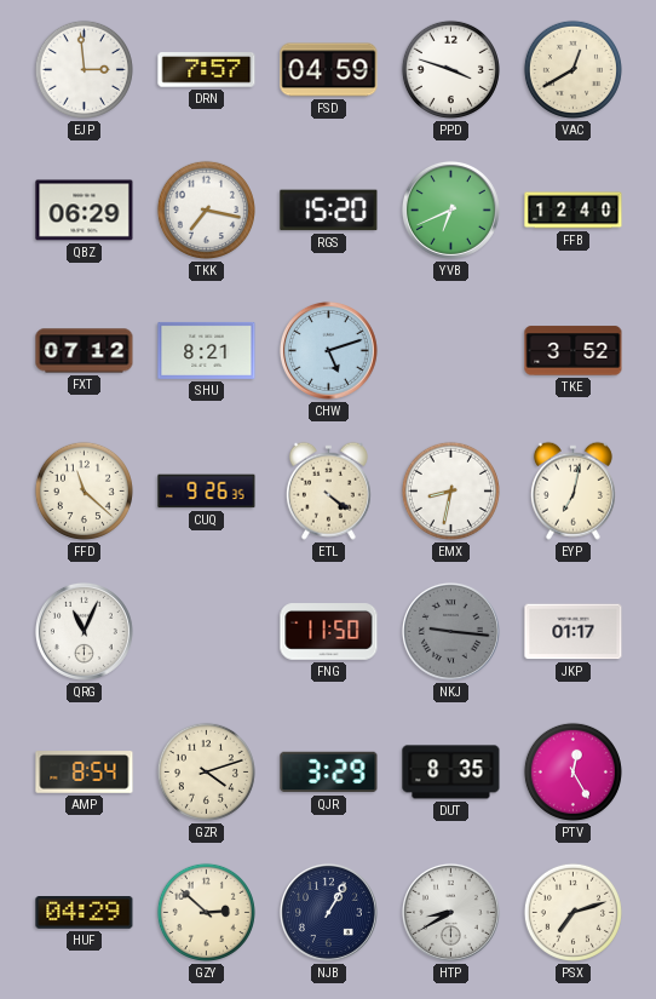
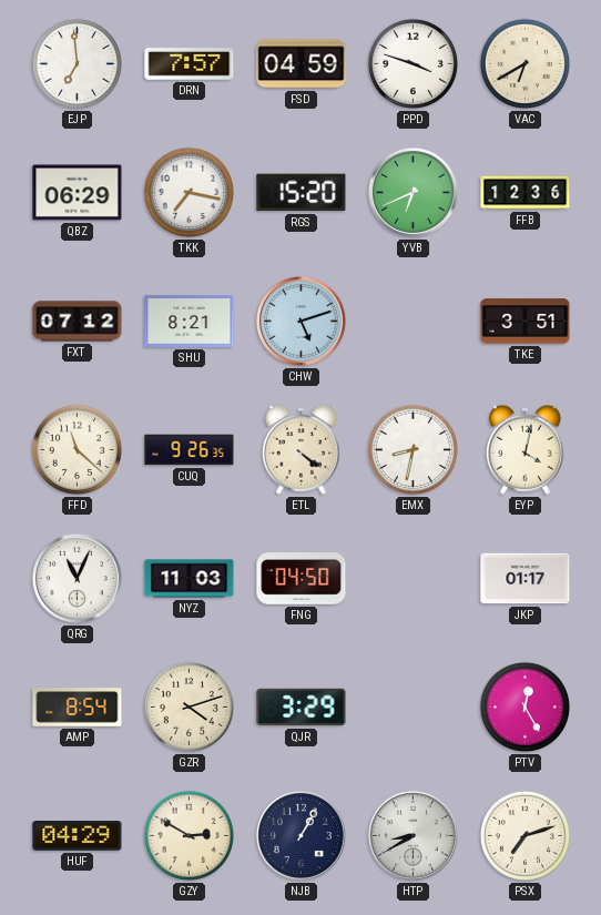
EJP: 2:59 -> 6:59 (77, 63)
VAC: 12:40 -> 6:40 (524, 63)
FFB: 12:40 -> 12:36 (526, 193)
TKE: 3:52 -> 3:51 (526, 322)
EYP: 7:02 -> 4:02 (524, 449)
NYZ: none -> 11:03 (190, 579)
FNG: 11:50 -> 04:50 (302, 579)
NKJ: 9:16 -> none (450, 631)
DUT: 8:35 -> none (451, 773)
GZY: 2:52 -> 2:50 (189, 835)
